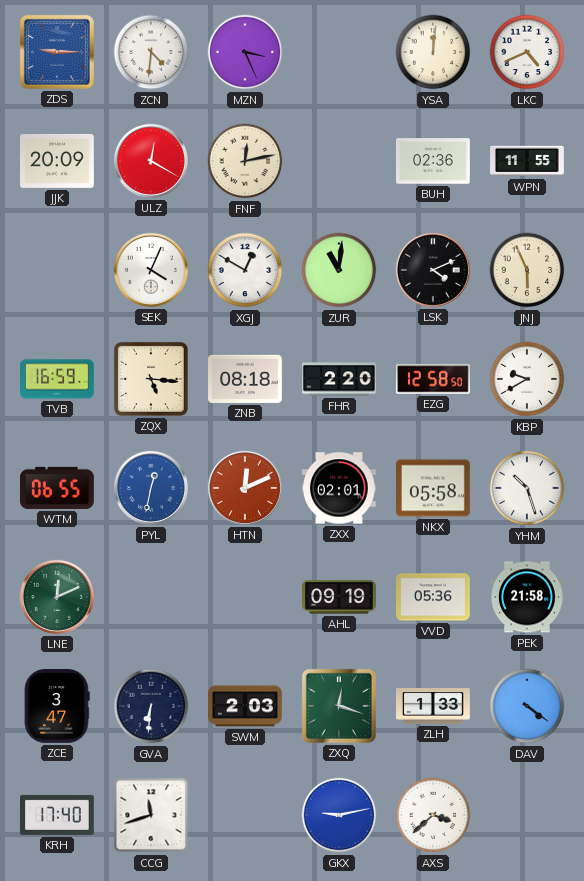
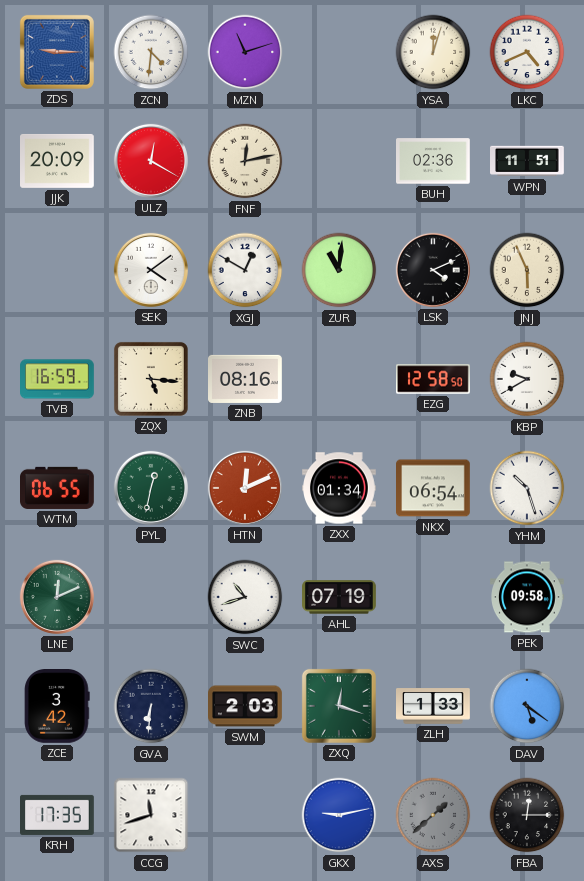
MZN: 3:26 -> 11:12 (245, 52)
YSA: 12:01 -> 12:03 (433, 52)
WPN: 11:55 -> 11:51 (527, 161)
SEK: 4:04 -> 4:09 (151, 270)
ZNB: 08:18 -> 08:16 (246, 379)
FHR: 2:20 -> none (340, 379)
PYL dial: blue -> green (151, 488)
ZXX: 02:01 -> 01:34 (339, 488)
NKX: 05:58 -> 06:54 (434, 488)
SWC: none -> 10:42 (245, 597)
AHL: 09:19 -> 07:19 (339, 597)
VVD: 05:36 -> none (434, 597)
PEK: 21:58 -> 09:58 (528, 597)
ZCE: 3:47 -> 3:42 (57, 707)
DAV: 4:21 -> 5:21 (527, 706)
KRH: 17:40 -> 17:35 (58, 815)
AXS: 3:38 -> 1:38 (433, 815)
AXS dial: white -> grey (433, 815)
FBA: none -> 12:15 (527, 815)
